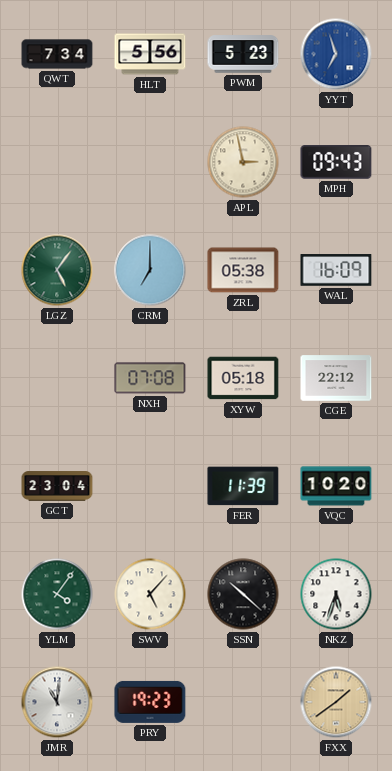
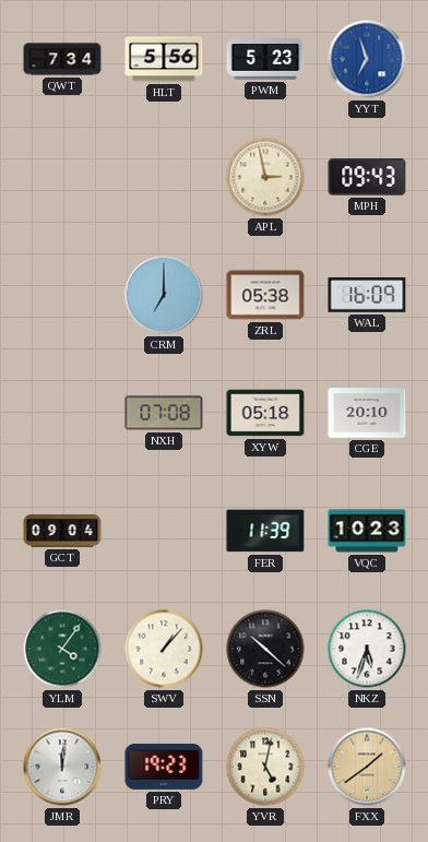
LGZ: 5:06 -> none (57, 270)
CGE: 22:12 -> 20:10 (367, 413)
GCT: 23:04 -> 09:04 (62, 531)
VQC: 10:20 -> 10:23 (367, 531)
SWV: 5:07 -> 1:07 (164, 649)
JMR: 11:01 -> 12:01 (62, 767)
YVR: none -> 5:02 (265, 767)
